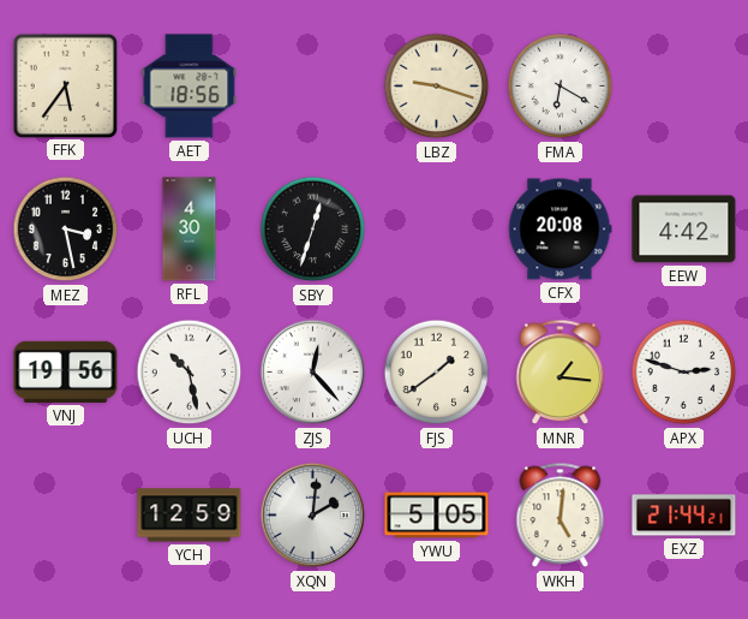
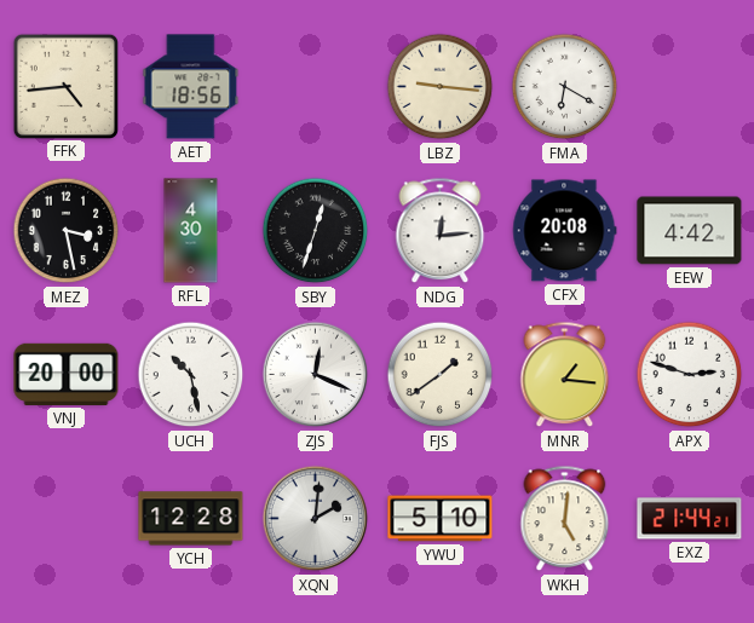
FFK: 5:36 -> 4:44 (65, 86)
LBZ: 9:18 -> 9:16 (441, 87)
NDG: none -> 12:14 (441, 231)
VNJ: 19:56 -> 20:00 (67, 374)
ZJS: 12:23 -> 12:19 (316, 375)
YCH: 12:59 -> 12:28 (191, 519)
YWU: 5:05 -> 5:10 (441, 519)
